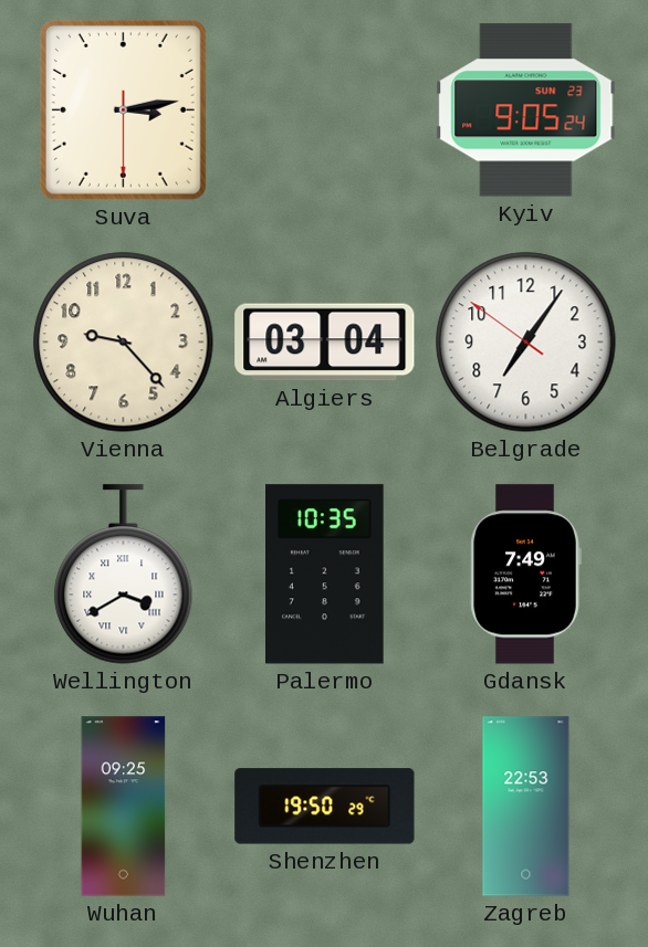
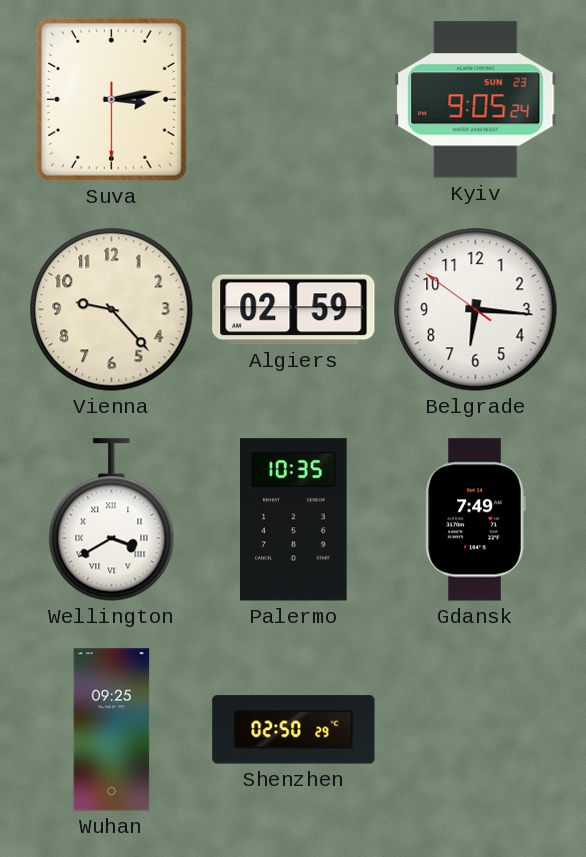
Algiers: 03:04 -> 02:59 (294, 310)
Belgrade: 7:05 -> 6:15 (476, 310)
Shenzhen: 19:50 -> 02:50 (294, 730)
Zagreb: 22:53 -> none (526, 807)
